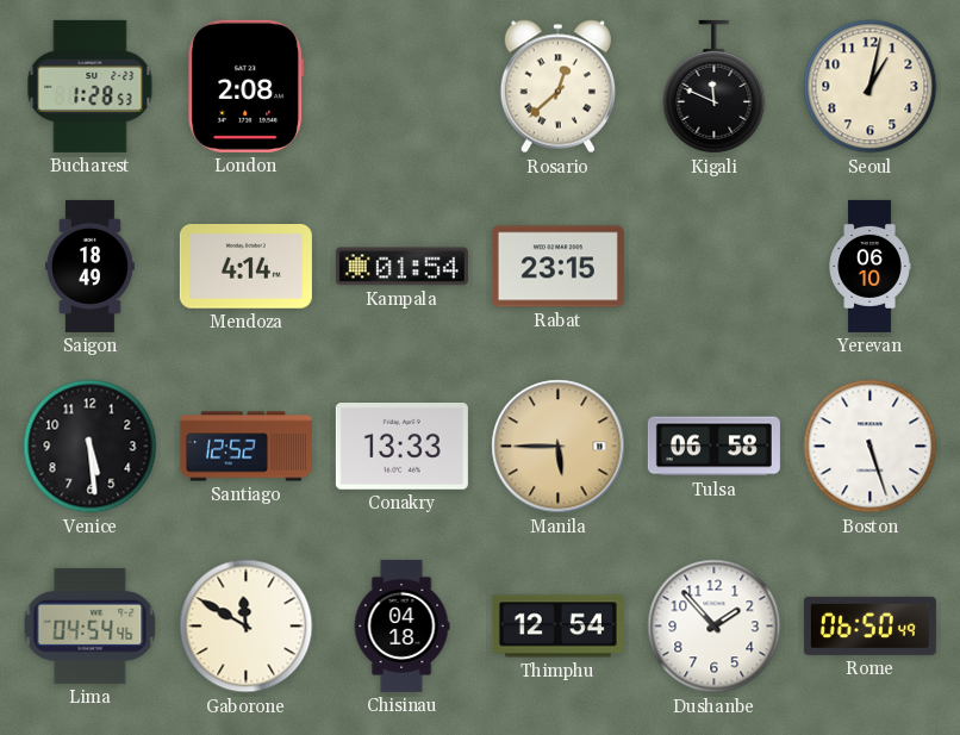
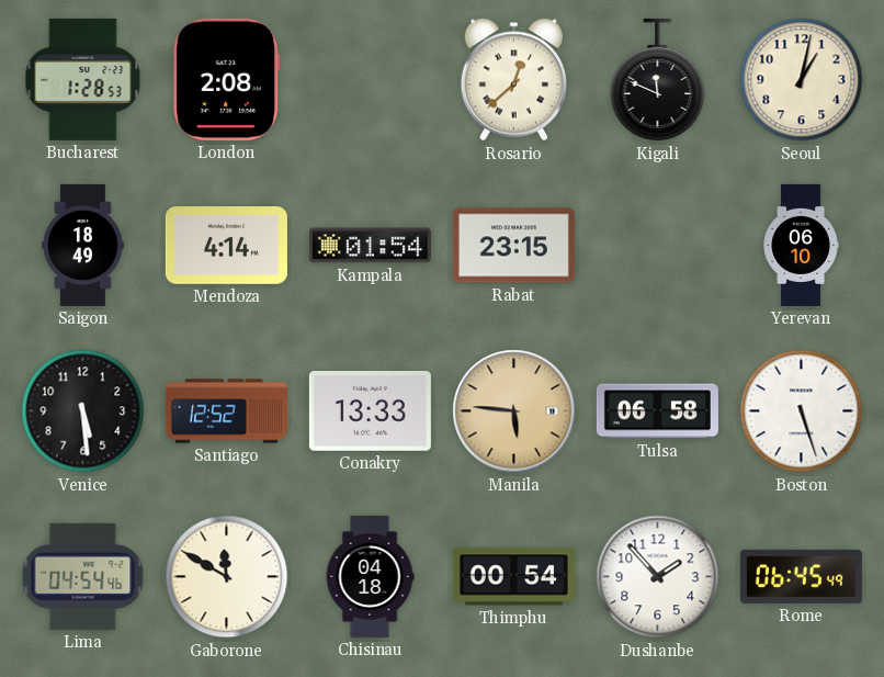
Manila: 5:45 -> 5:46 (514, 411)
Thimphu: 12:54 -> 00:54 (513, 577)
Rome: 06:50 -> 06:45 (801, 576)
